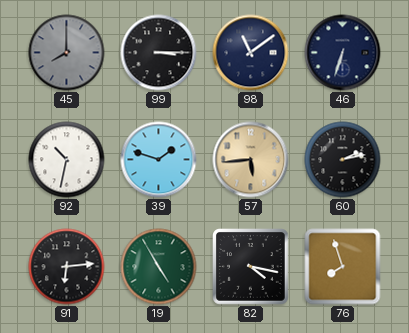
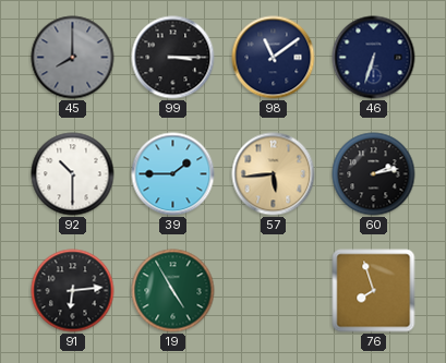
92: 10:32 -> 10:30 (73, 174)
39: 1:48 -> 1:45 (173, 174)
82: 4:17 -> none (251, 267)
